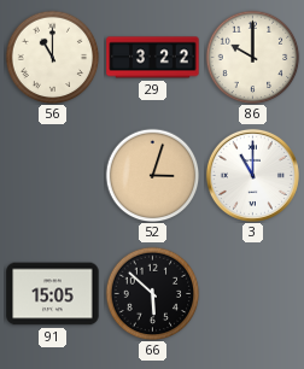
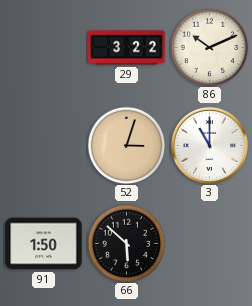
56: 11:00 -> none (52, 57)
86: 10:00 -> 10:11 (209, 47)
91: 15:05 -> 1:50 (44, 244)
